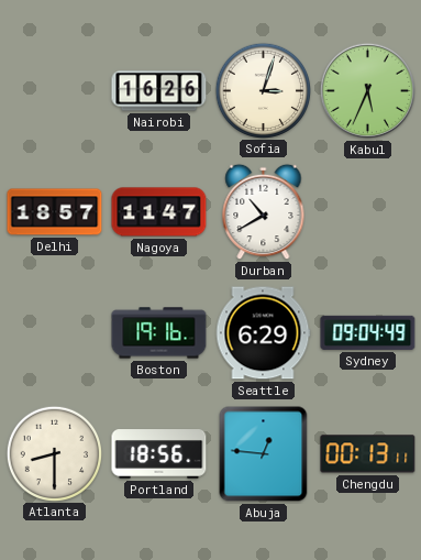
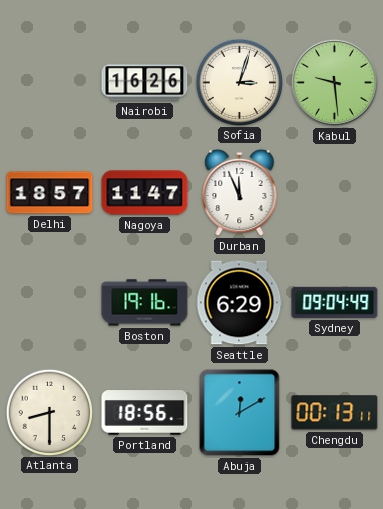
Kabul: 5:34 -> 9:29 (334, 82)
Durban: 10:40 -> 11:56 (240, 193)
Abuja: 12:46 -> 12:10 (240, 413)
